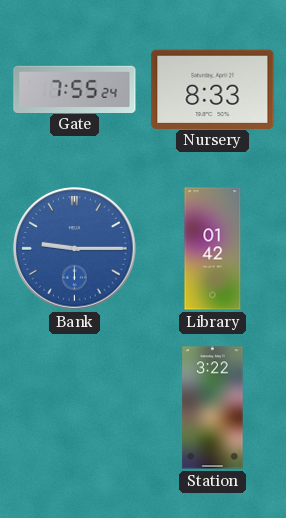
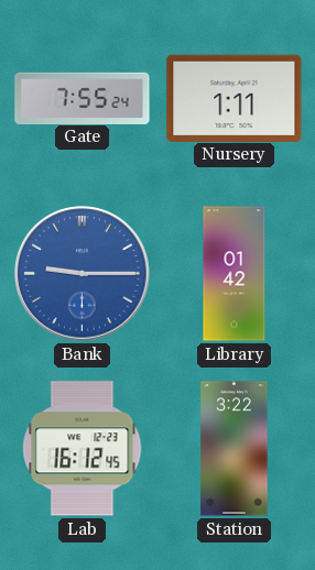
Nursery: 8:33 -> 1:11 (235, 98)
Lab: none -> 16:12 (83, 449)
